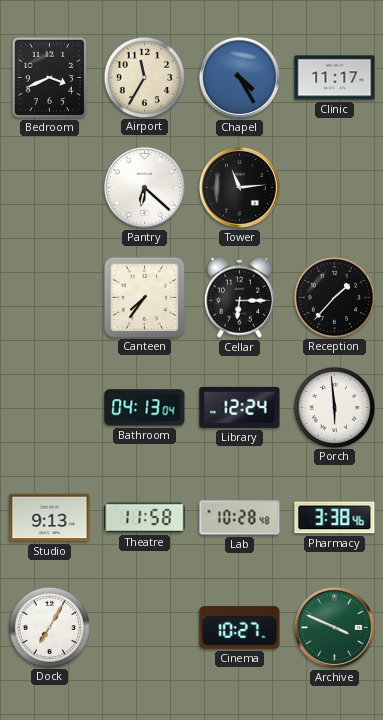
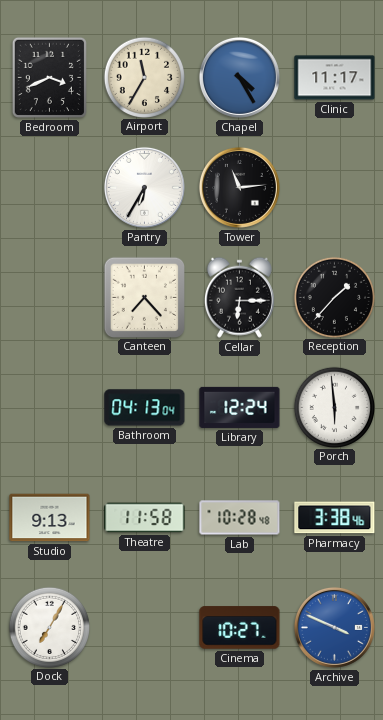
Pantry: 6:22 -> 6:35 (144, 187)
Canteen: 7:36 -> 7:23 (144, 297)
Archive dial: green -> blue (334, 627)
